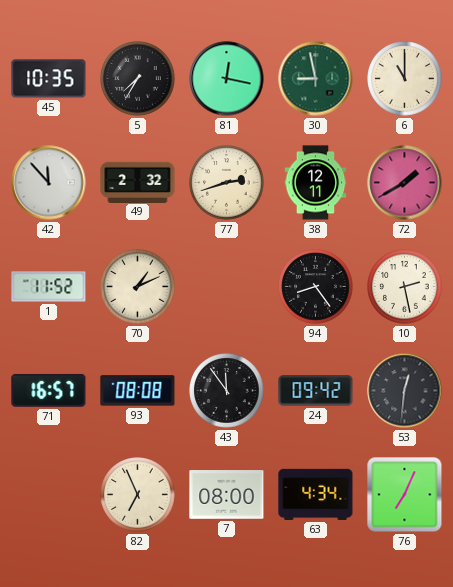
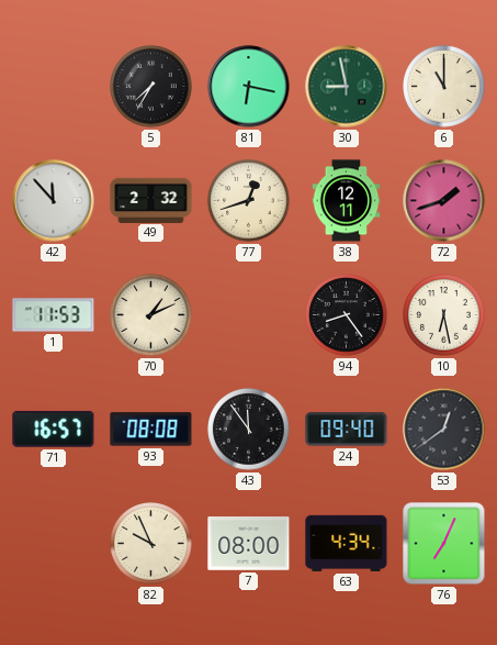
45: 10:35 -> none (49, 79)
81: 12:17 -> 6:17 (249, 87)
77: 2:42 -> 12:42 (249, 201)
72: 1:40 -> 1:42 (444, 201)
1: 11:52 -> 11:53 (54, 315)
10: 2:28 -> 6:28 (444, 315)
24: 09:42 -> 09:40 (347, 430)
53: 12:31 -> 12:39 (444, 430)
82: 6:56 -> 9:56 (151, 544)
